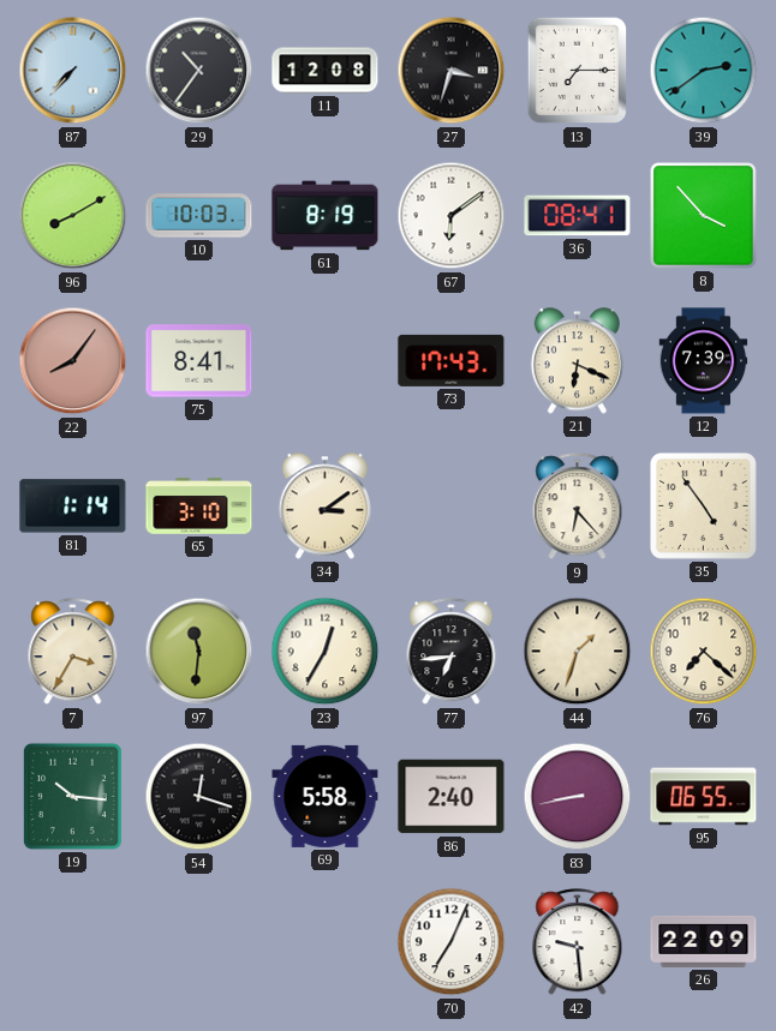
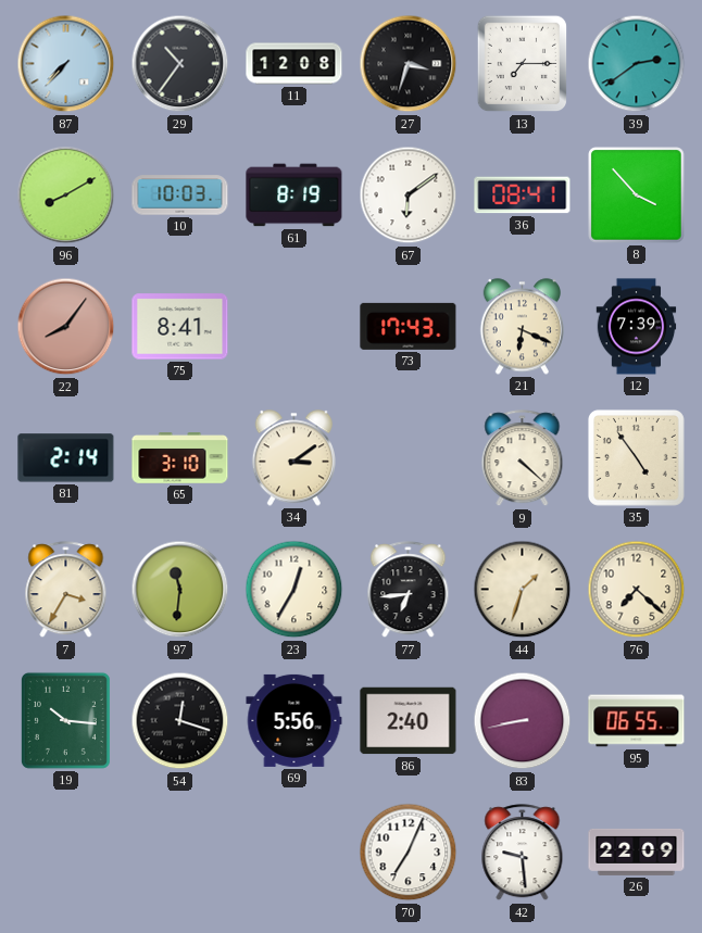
81: 1:14 -> 2:14 (66, 458)
9: 6:23 -> 4:22 (523, 458)
69: 5:58 -> 5:56 (294, 720)
